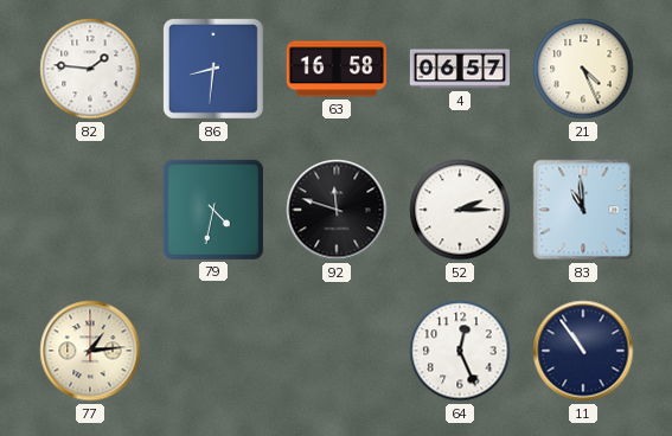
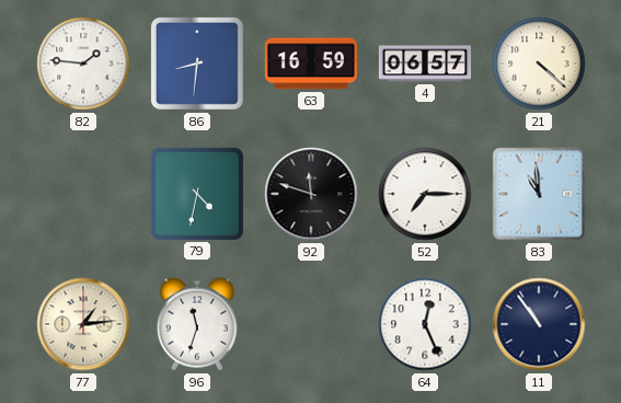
63: 16:58 -> 16:59 (311, 64)
21: 4:26 -> 4:22 (539, 64)
52: 2:15 -> 7:15 (425, 194)
96: none -> 11:33 (197, 324)
